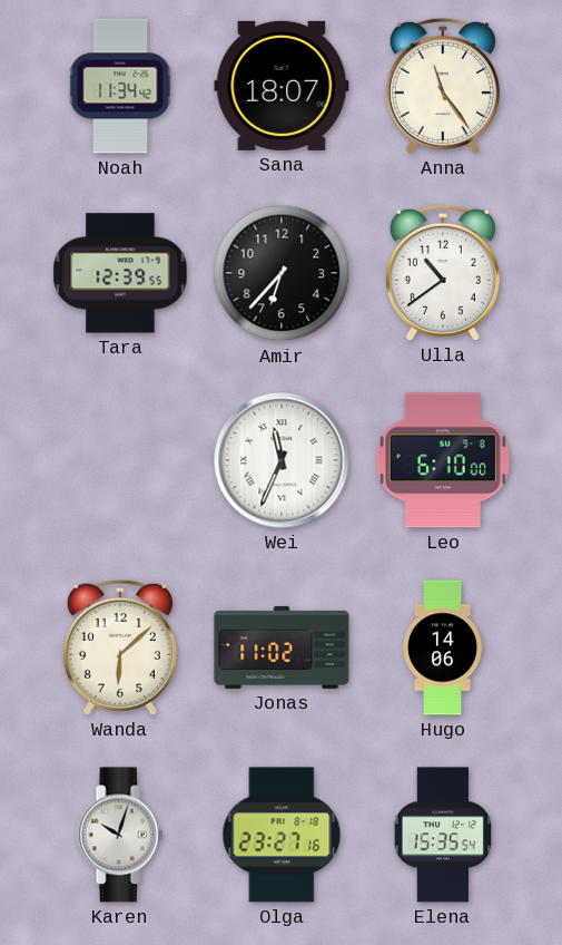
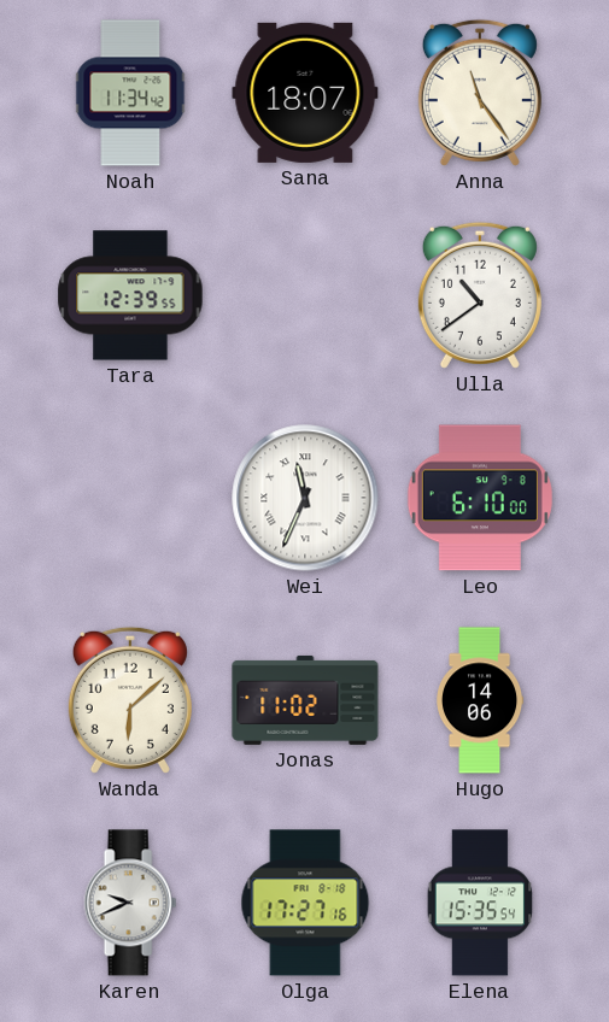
Amir: 6:37 -> none (282, 273)
Karen: 10:03 -> 9:41 (130, 903)
Olga: 23:27 -> 17:27 (305, 903)
